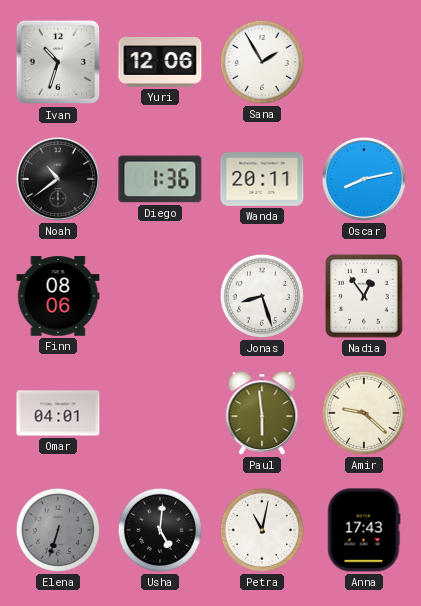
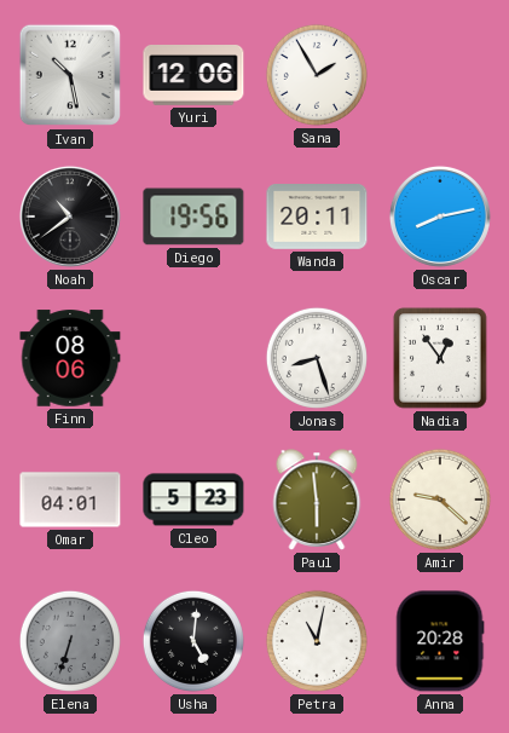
Ivan: 10:33 -> 10:28 (70, 75)
Diego: 1:36 -> 19:56 (193, 217)
Cleo: none -> 5:23 (193, 500)
Anna: 17:43 -> 20:28 (440, 641)
